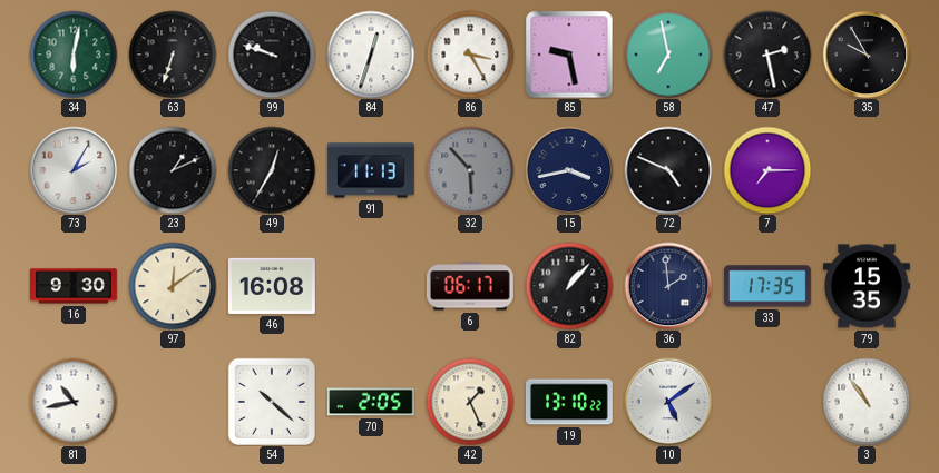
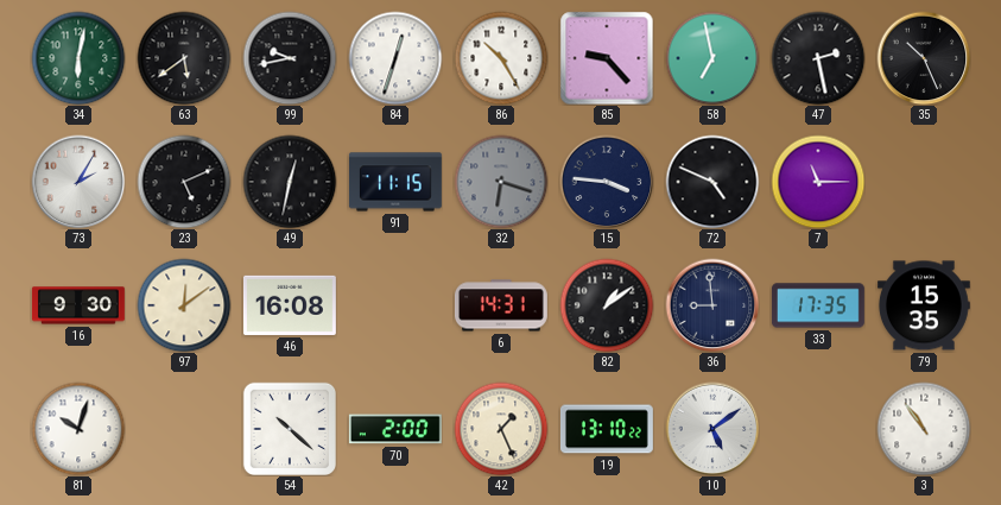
63: 6:33 -> 5:39 (184, 58)
99: 9:48 -> 9:43 (290, 58)
86: 3:25 -> 10:25 (501, 58)
85: 9:28 -> 9:23 (607, 58)
35: 9:55 -> 10:26 (924, 58)
23: 1:11 -> 5:11 (184, 182)
49: 12:35 -> 12:32 (290, 182)
91: 11:13 -> 11:15 (395, 182)
32: 5:53 -> 6:18 (501, 182)
15: 3:43 -> 3:46 (607, 182)
7: 7:15 -> 11:15 (818, 182)
6: 06:17 -> 14:31 (501, 305)
82: 1:07 -> 1:09 (607, 305)
36: 1:59 -> 8:59 (712, 305)
81: 10:43 -> 10:03 (78, 429)
70: 2:05 -> 2:00 (395, 429)
